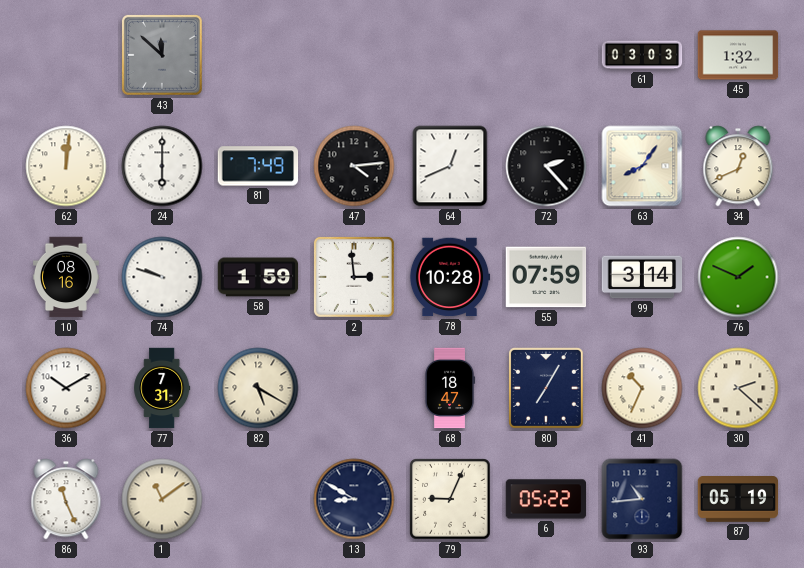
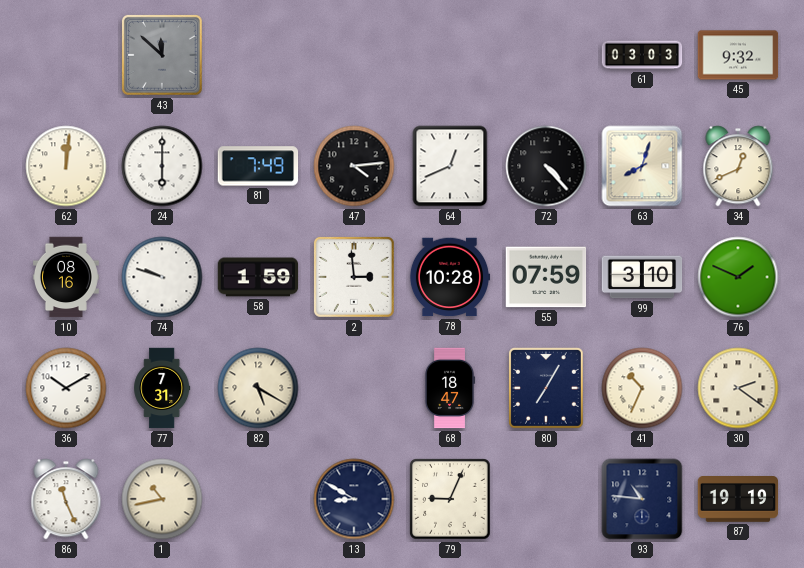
45: 1:32 -> 9:32 (738, 55)
72: 2:23 -> 4:23 (546, 166)
63: 8:06 -> 8:03 (642, 166)
99: 3:14 -> 3:10 (642, 277)
30: 2:22 -> 2:21 (738, 388)
1: 11:09 -> 10:43 (162, 499)
6: 05:22 -> none (546, 499)
93: 10:44 -> 10:46 (642, 499)
87: 05:19 -> 19:19 (738, 500)
